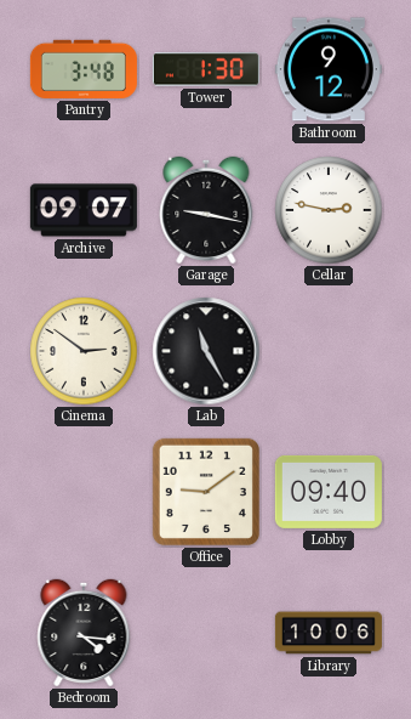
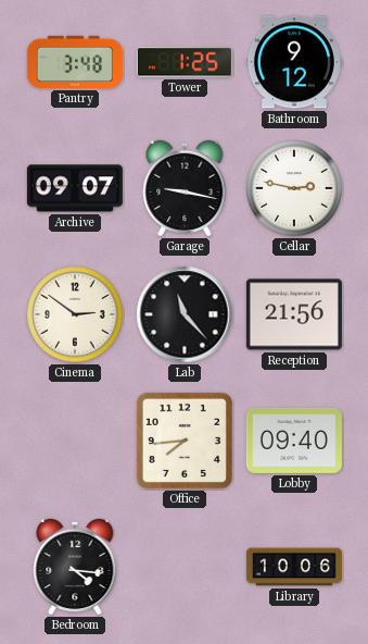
Tower: 1:30 -> 1:25 (185, 62)
Lab: 11:25 -> 11:23 (185, 314)
Reception: none -> 21:56 (294, 314)
Office: 9:09 -> 7:44 (185, 441)
